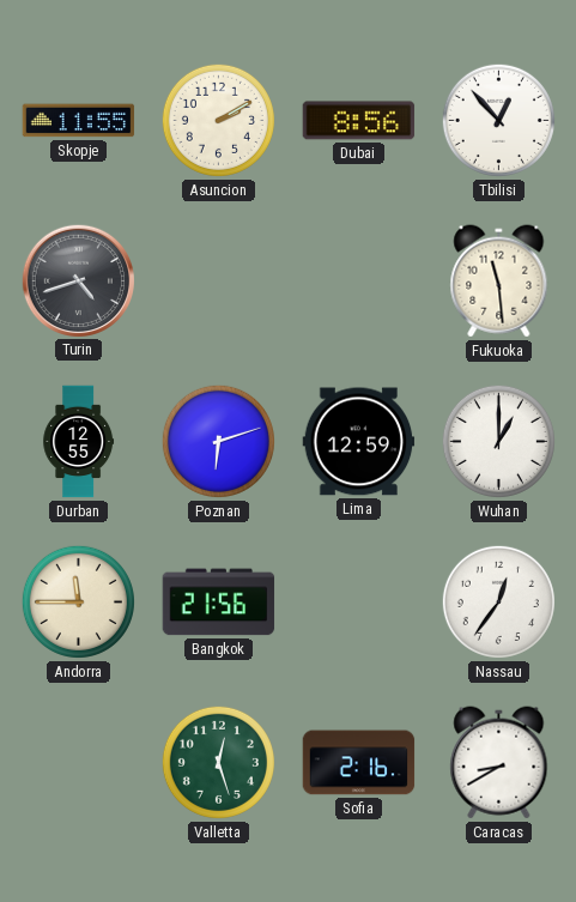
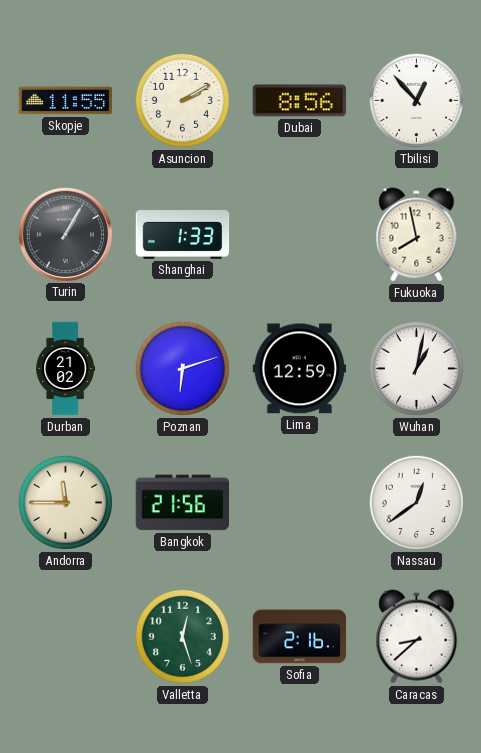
Turin: 4:42 -> 1:05 (65, 234)
Shanghai: none -> 1:33 (183, 235)
Fukuoka: 11:29 -> 7:58 (417, 235)
Durban: 12:55 -> 21:02 (66, 369)
Wuhan: 1:00 -> 1:02 (416, 368)
Nassau: 12:36 -> 12:39 (416, 502)
Caracas: 8:40 -> 8:38 (417, 637)
